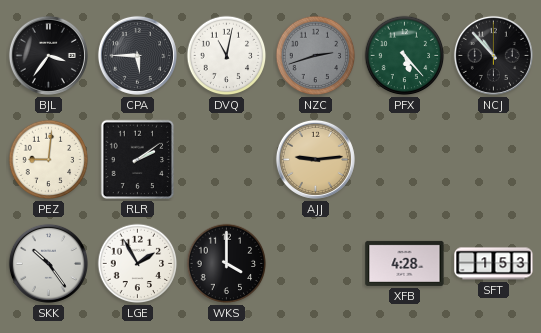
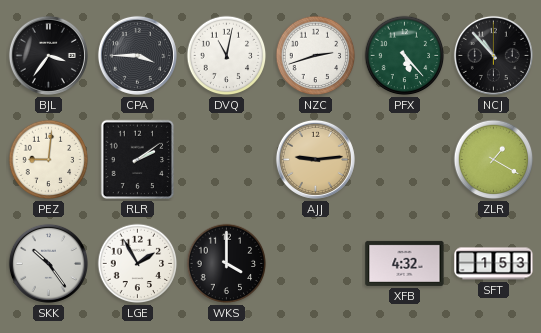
CPA: 5:45 -> 3:45 (137, 55)
NZC dial: grey -> white (316, 56)
ZLR: none -> 1:20 (494, 160)
XFB: 4:28 -> 4:32 (405, 263)
